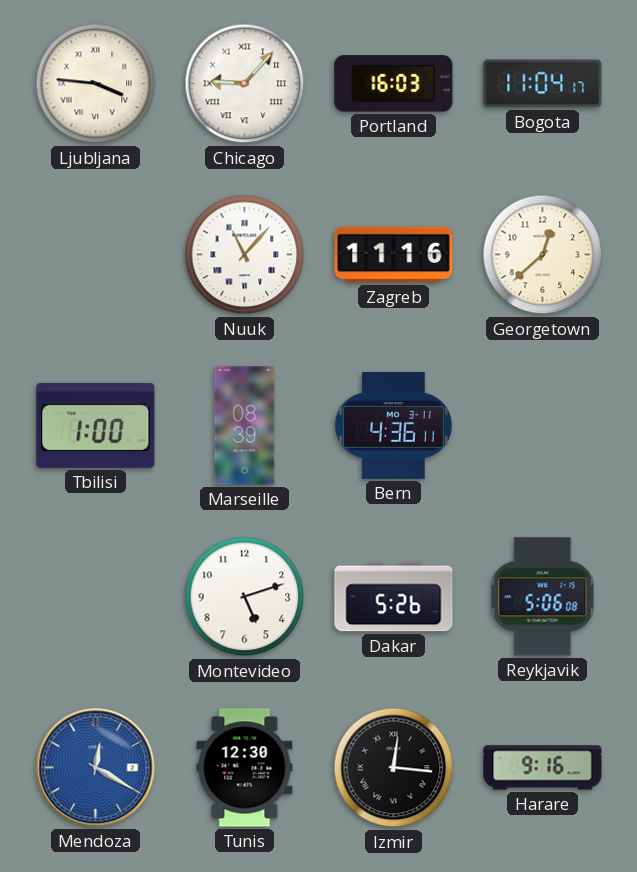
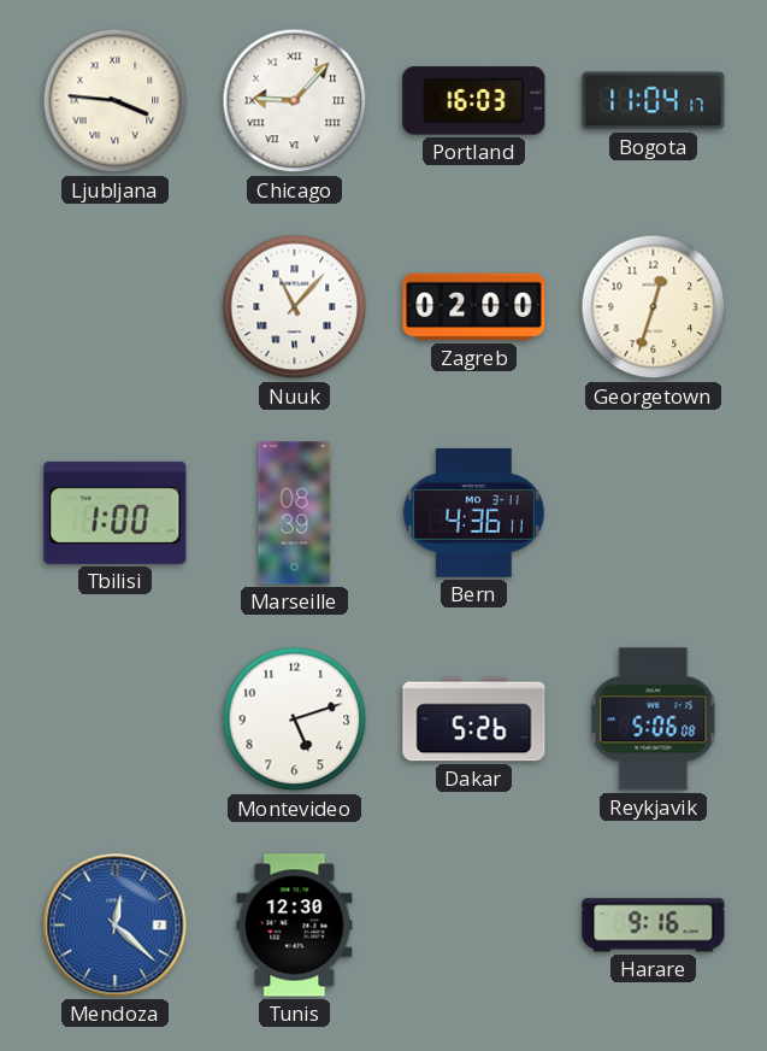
Zagreb: 11:16 -> 02:00 (474, 307)
Georgetown: 12:38 -> 12:33 (654, 307)
Mendoza: 12:20 -> 12:22 (116, 926)
Izmir: 12:16 -> none (394, 768)
